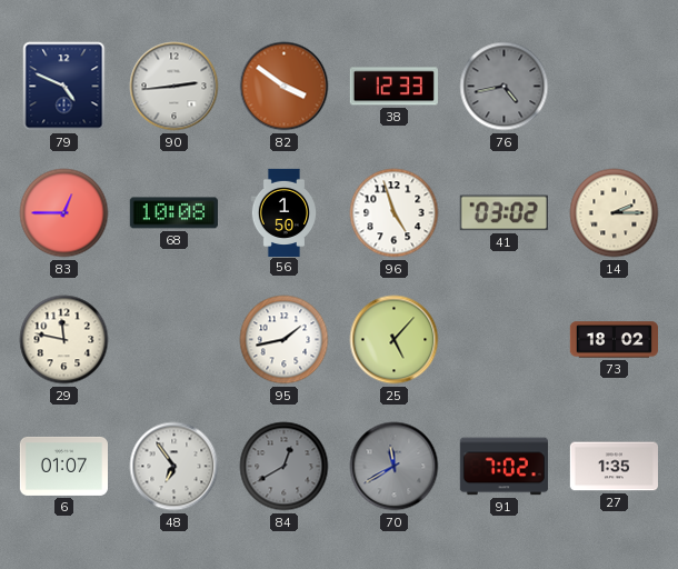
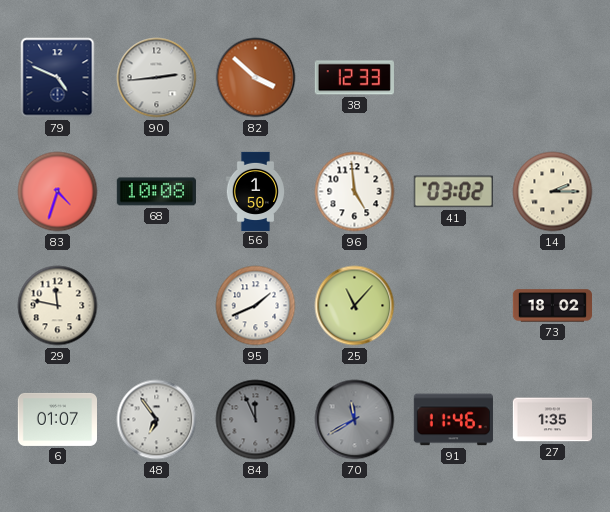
82: 3:51 -> 3:52 (256, 78)
76: 4:43 -> none (505, 87)
83: 12:45 -> 4:33 (58, 192)
96: 4:57 -> 4:59 (355, 192)
95: 1:43 -> 1:41 (256, 306)
25: 5:07 -> 11:07 (355, 306)
84: 12:40 -> 11:56 (256, 420)
91: 7:02 -> 11:46 (453, 420)
